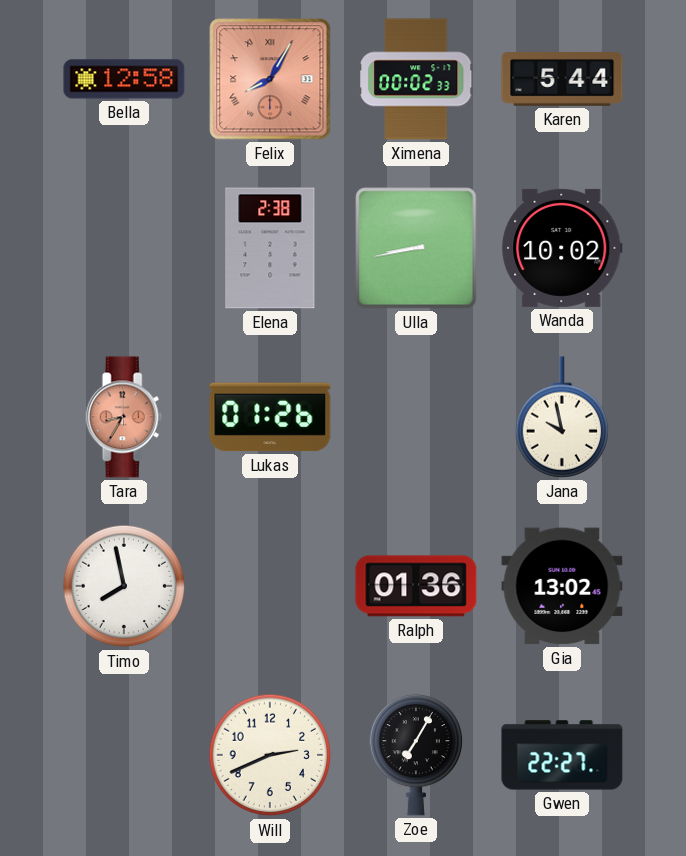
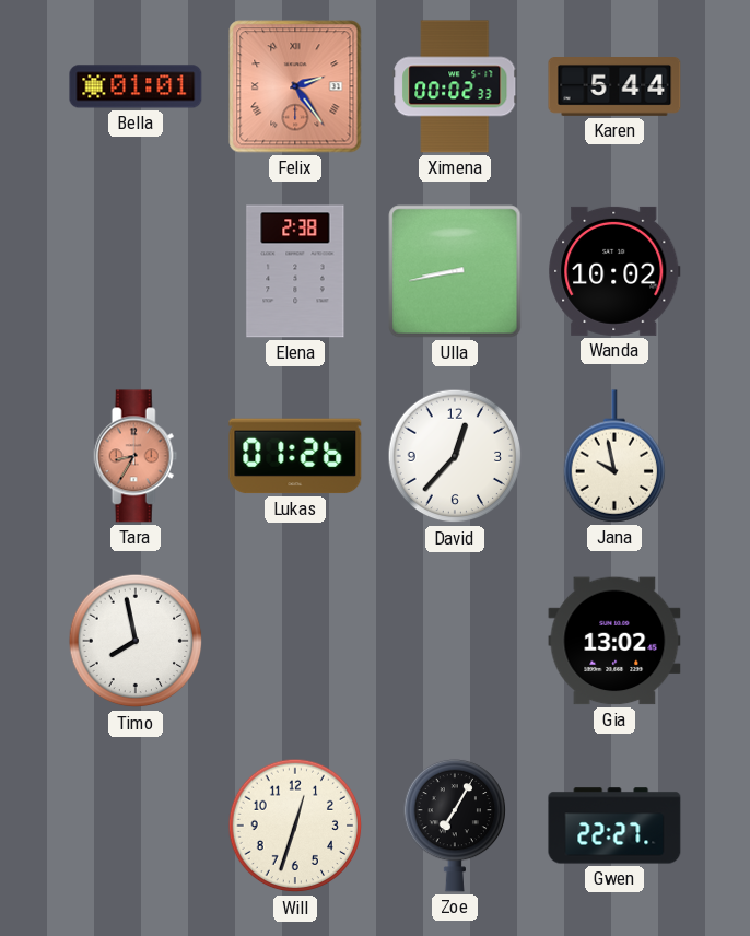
Bella: 12:58 -> 01:01 (136, 86)
Felix: 8:05 -> 2:24 (295, 86)
David: none -> 12:37 (455, 456)
Ralph: 01:36 -> none (416, 586)
Will: 2:41 -> 12:33 (295, 826)
